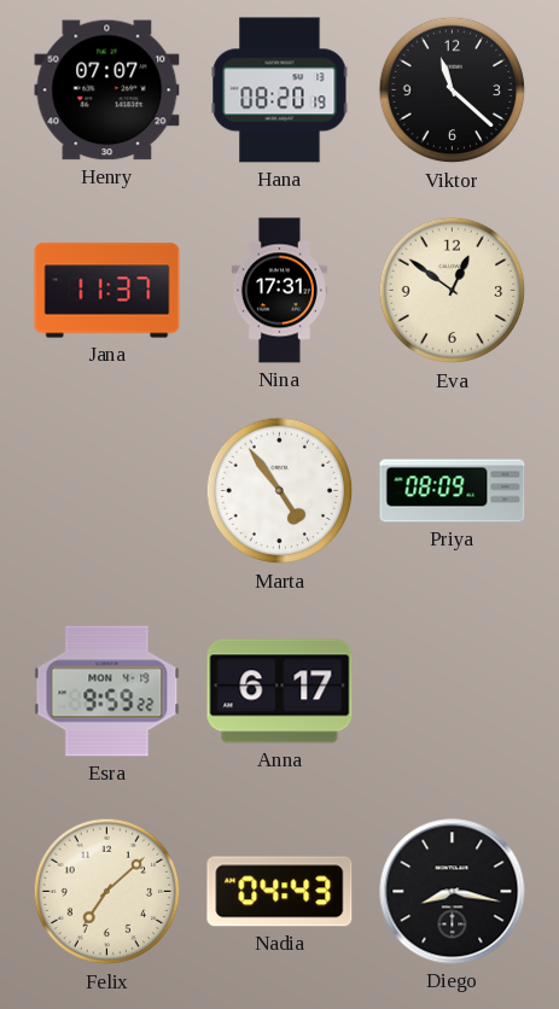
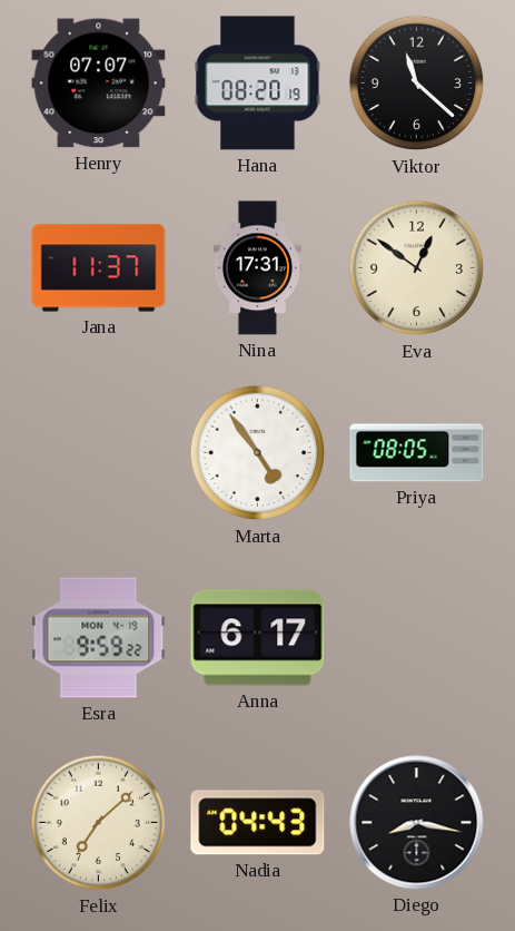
Priya: 08:09 -> 08:05 (417, 453)
